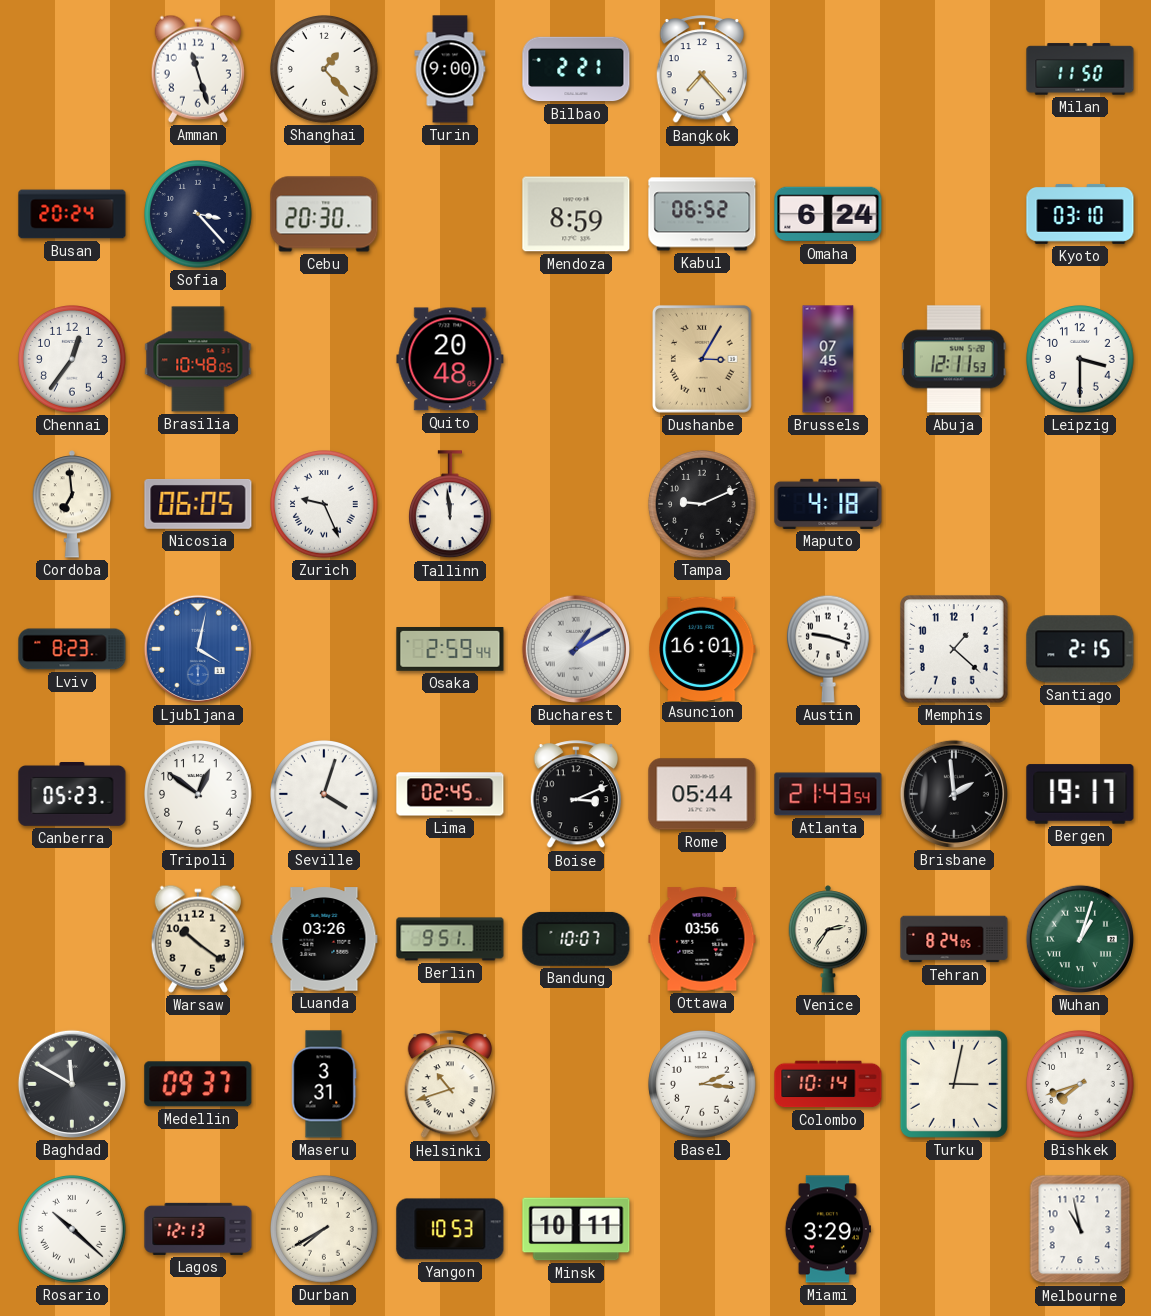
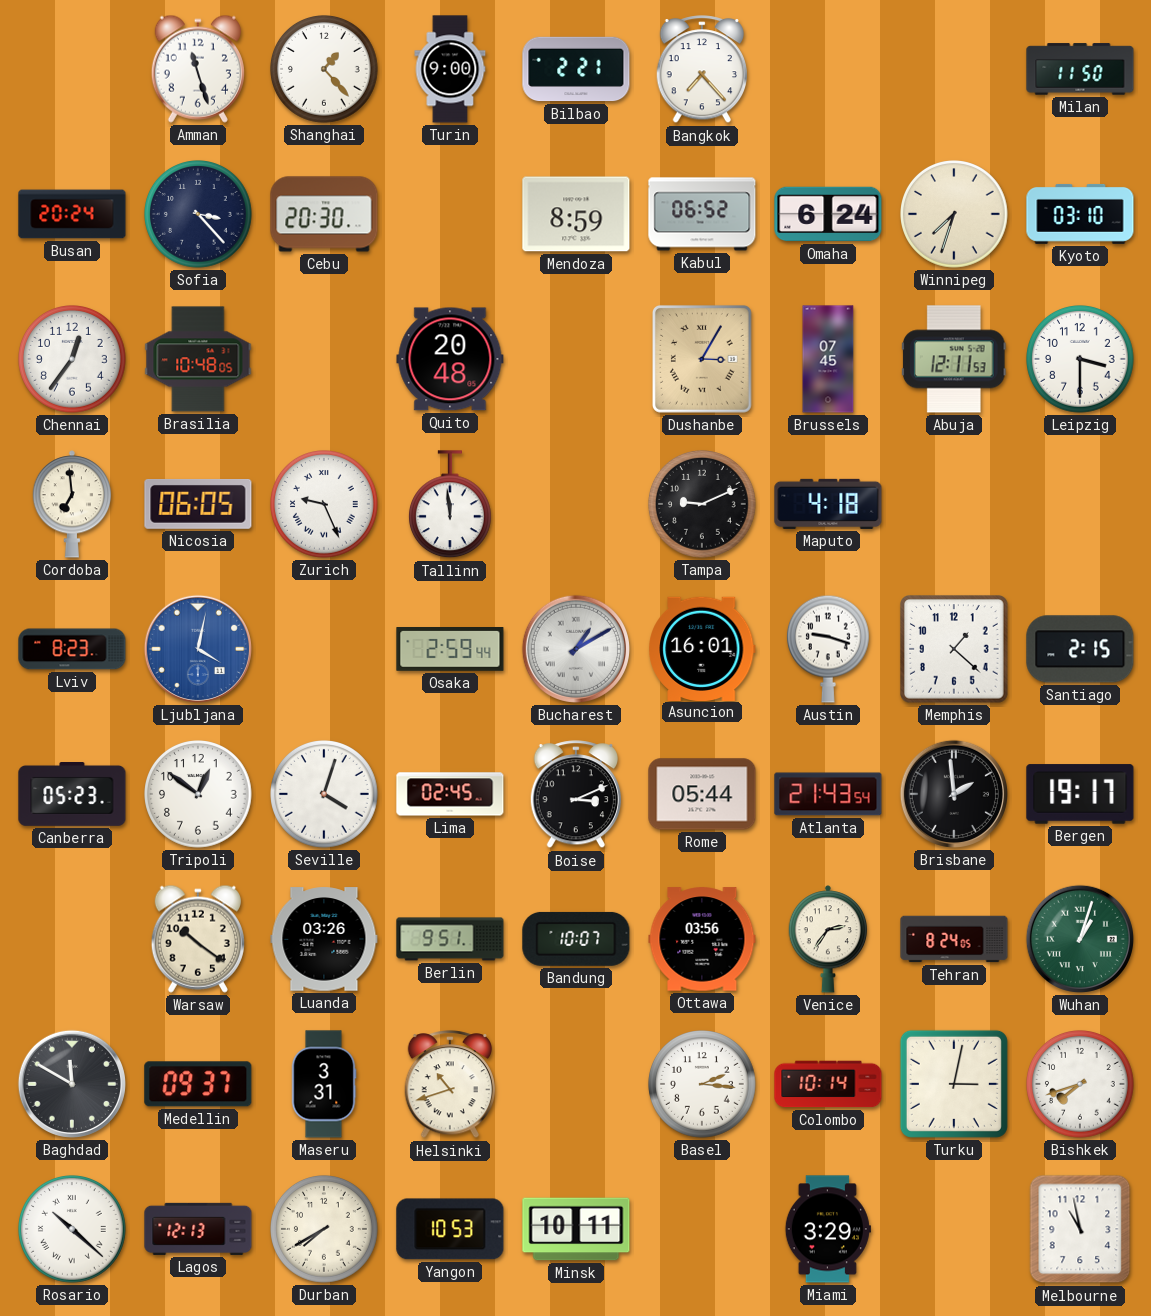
Winnipeg: none -> 7:33 (955, 215)
